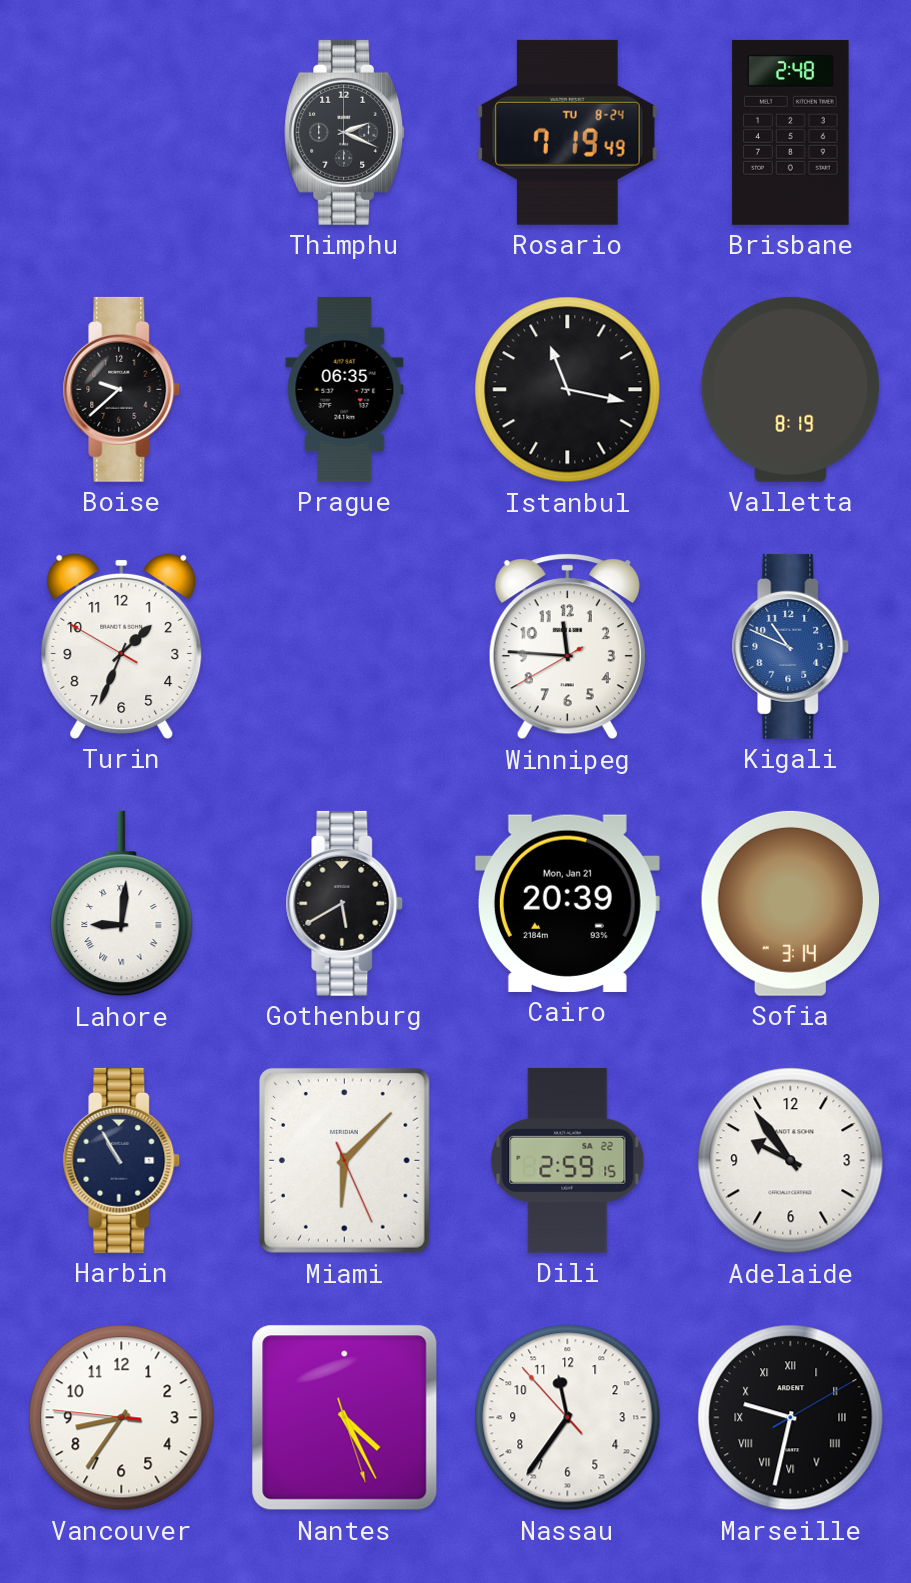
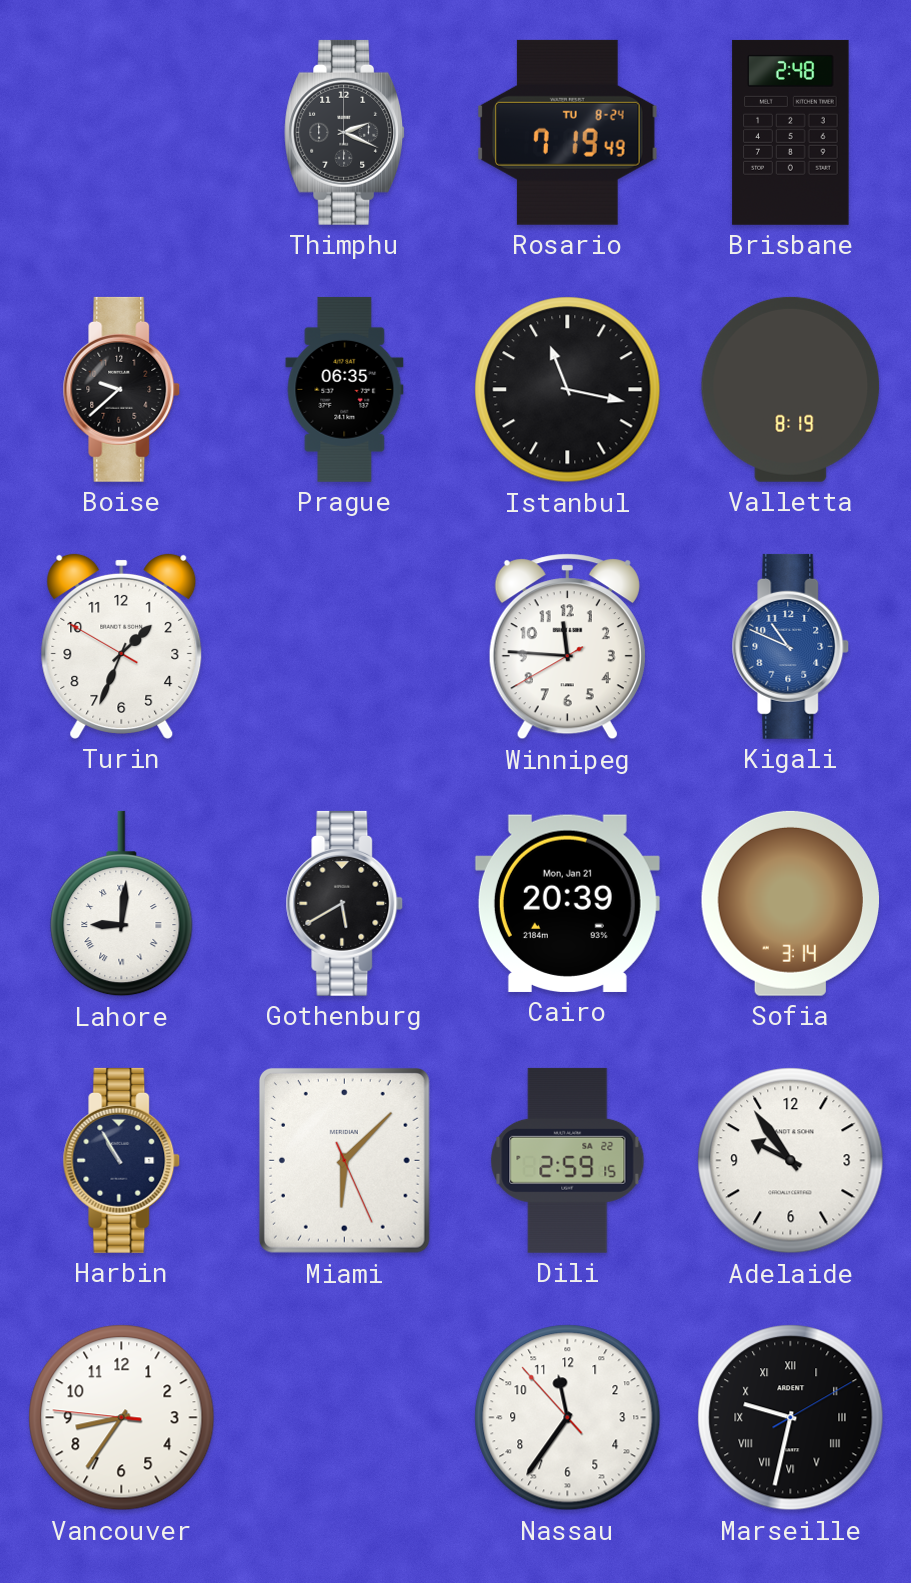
Nantes: 4:25 -> none (345, 1418)
